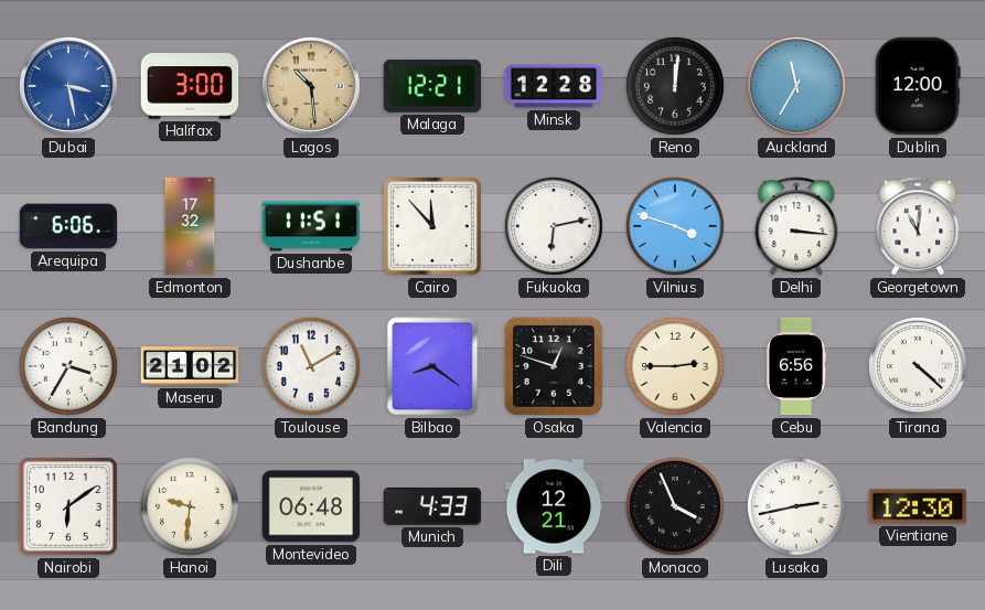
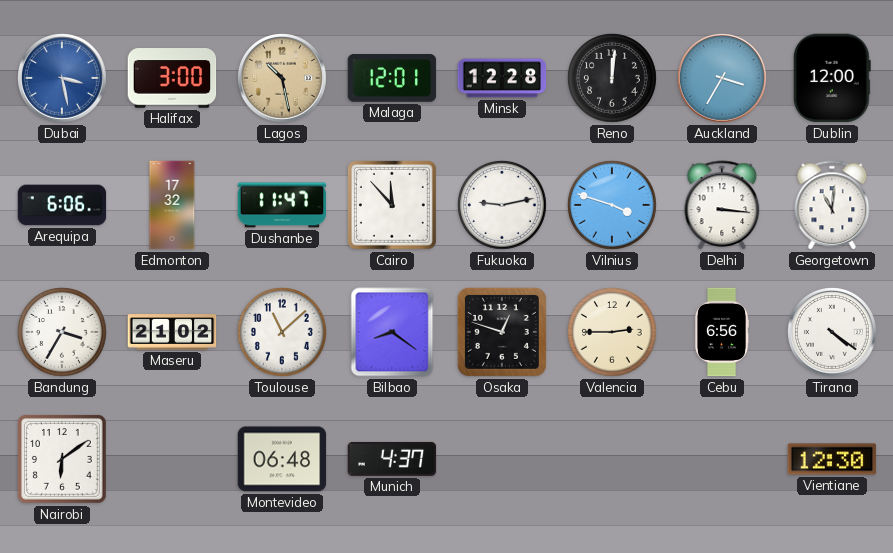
Lagos: 10:29 -> 10:28 (283, 79)
Malaga: 12:21 -> 12:01 (392, 78)
Auckland: 11:35 -> 3:35 (723, 79)
Dushanbe: 11:51 -> 11:47 (282, 205)
Fukuoka: 6:13 -> 9:13 (503, 206)
Toulouse: 11:10 -> 11:08 (283, 333)
Tirana: 4:22 -> 4:21 (833, 333)
Hanoi: 9:31 -> none (191, 507)
Munich: 4:33 -> 4:37 (392, 459)
Dili: 12:21 -> none (554, 506)
Monaco: 3:56 -> none (676, 507)
Lusaka: 2:43 -> none (797, 507)
